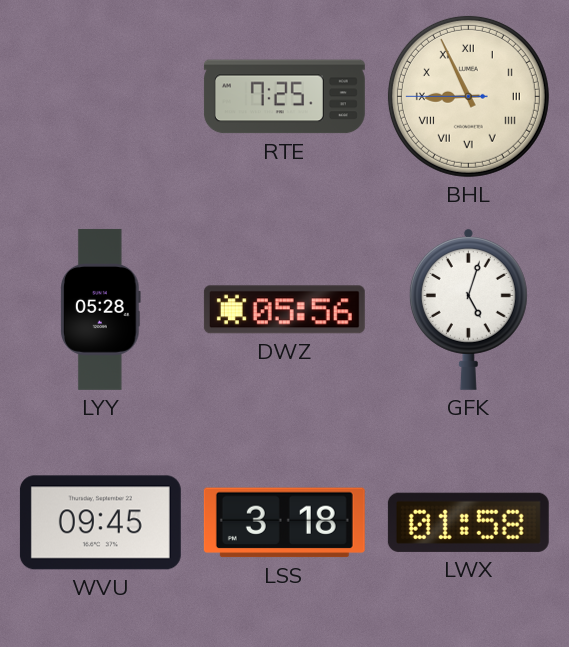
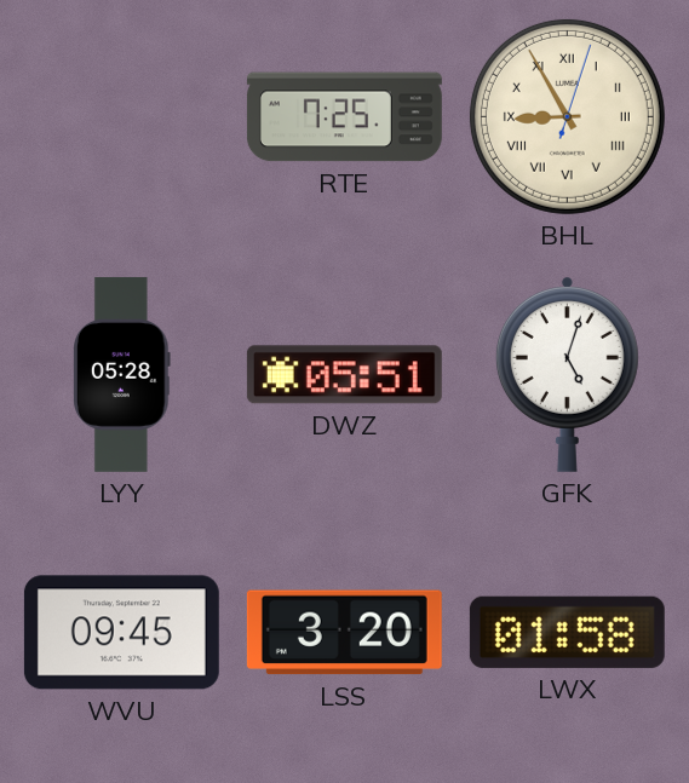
BHL: 8:55:45 -> 8:55:03 (567, 116)
DWZ: 05:56 -> 05:51 (344, 375)
LSS: 3:18 -> 3:20 (344, 633)
